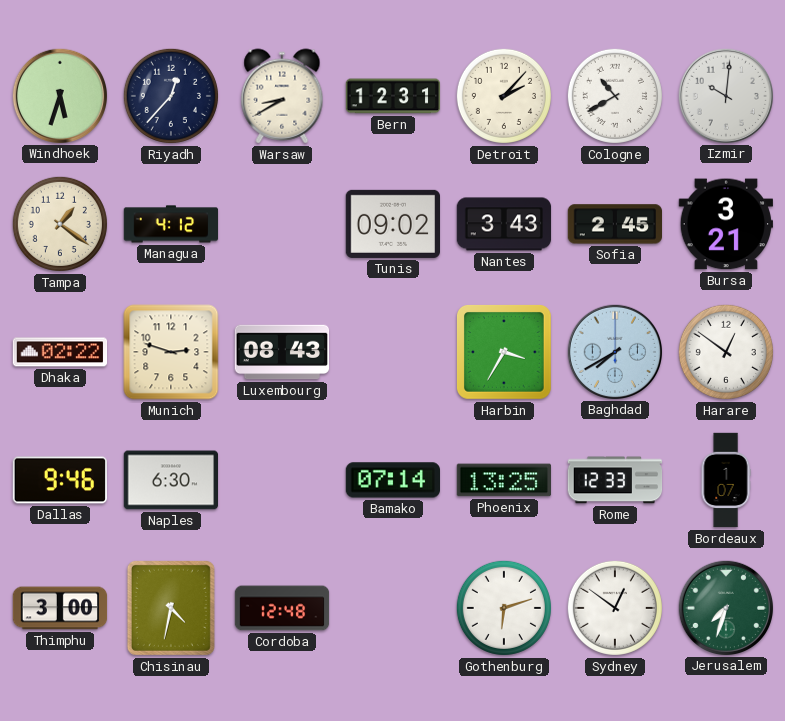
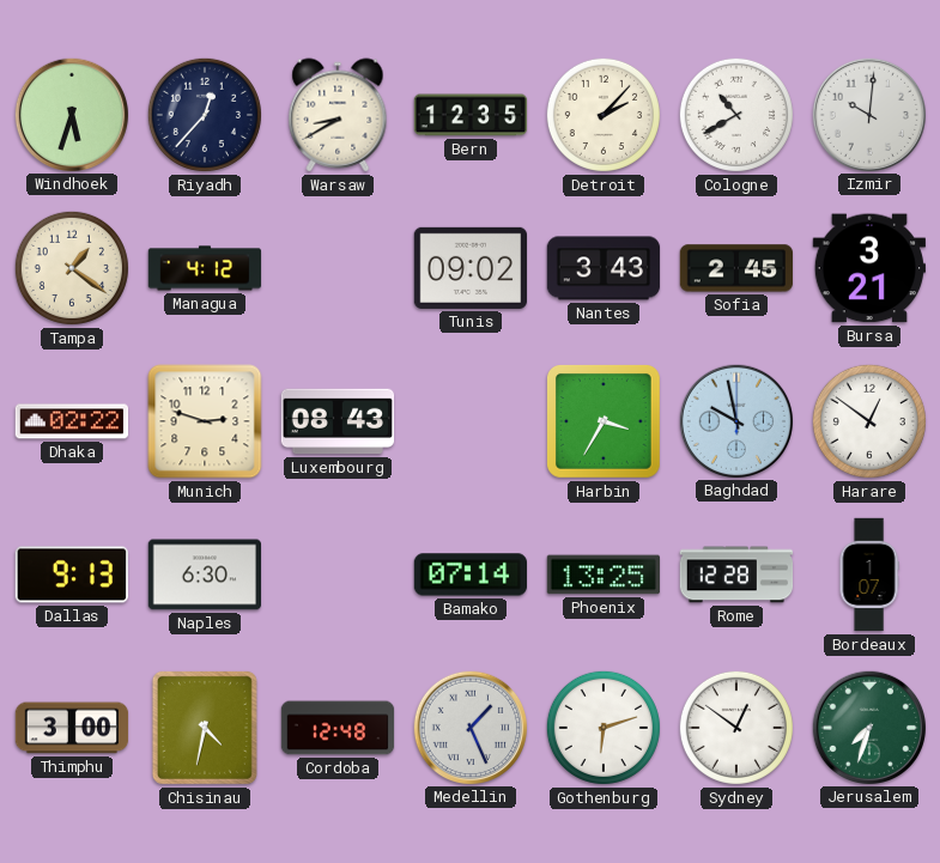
Bern: 12:31 -> 12:35 (471, 115)
Baghdad: 7:40 -> 9:58 (735, 420)
Dallas: 9:46 -> 9:13 (71, 575)
Rome: 12:33 -> 12:28 (736, 575)
Medellin: none -> 1:26 (469, 727)
